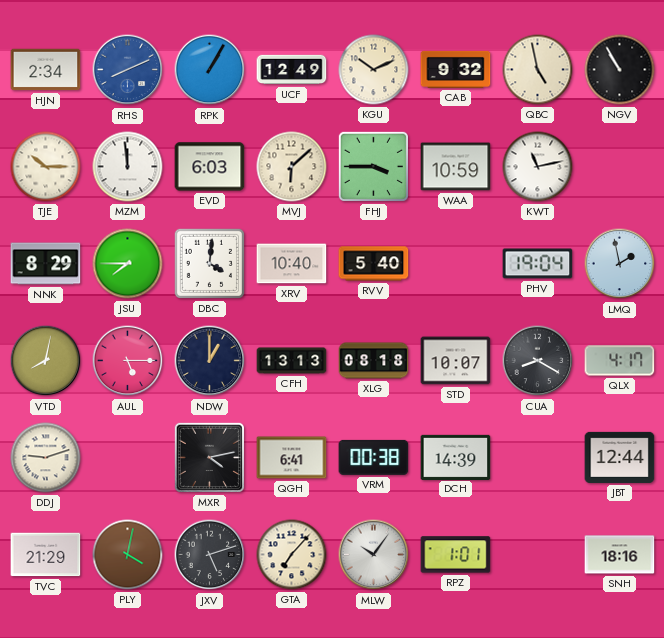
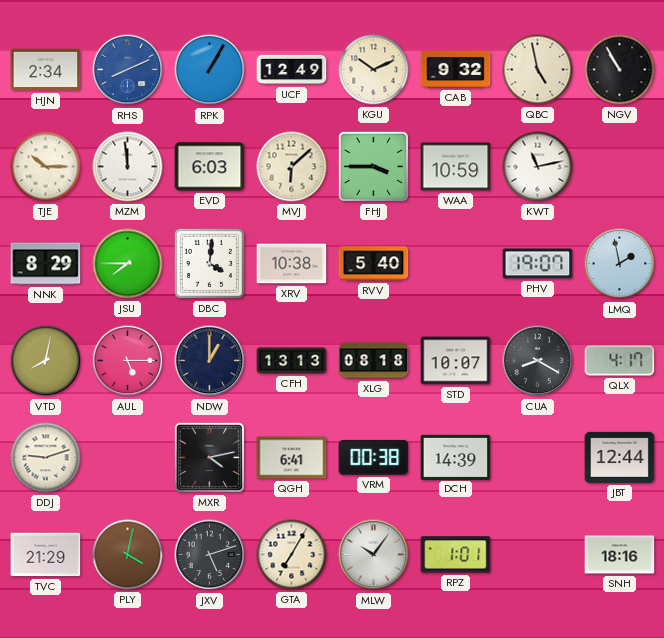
XRV: 10:40 -> 10:38 (292, 264)
PHV: 19:04 -> 19:07 (538, 264)
GTA: 7:07 -> 7:05 (292, 555)
